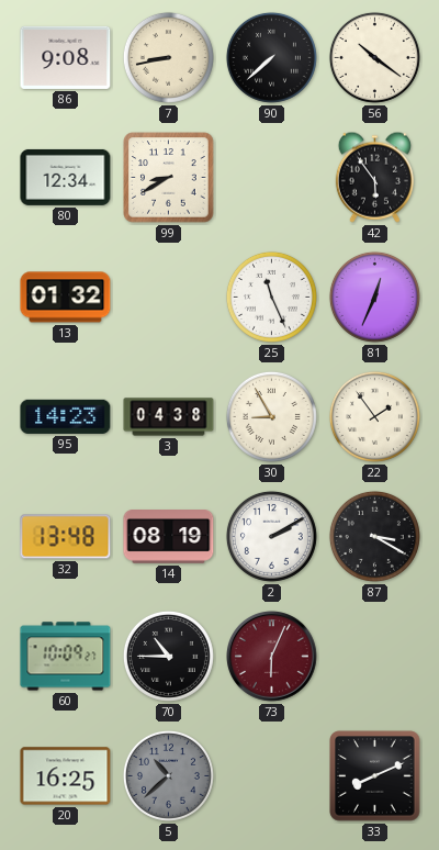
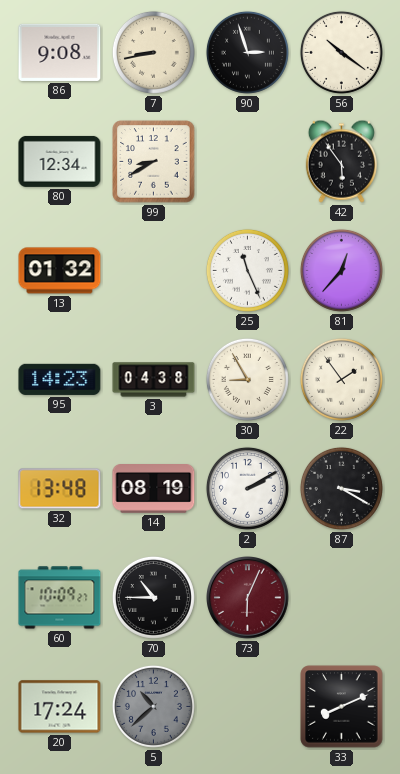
90: 7:38 -> 2:57 (247, 52)
81: 12:34 -> 12:37 (341, 270)
20: 16:25 -> 17:24 (60, 707)
